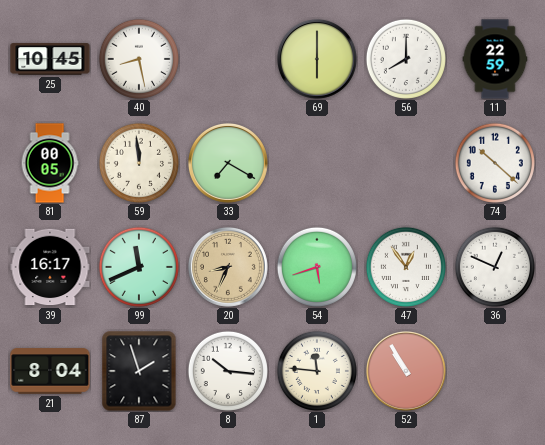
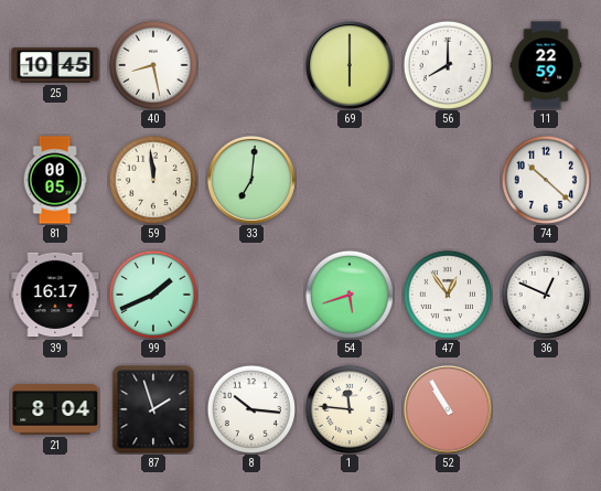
33: 7:20 -> 7:01 (251, 180)
99: 11:41 -> 1:41 (153, 295)
20: 8:34 -> none (228, 267)
